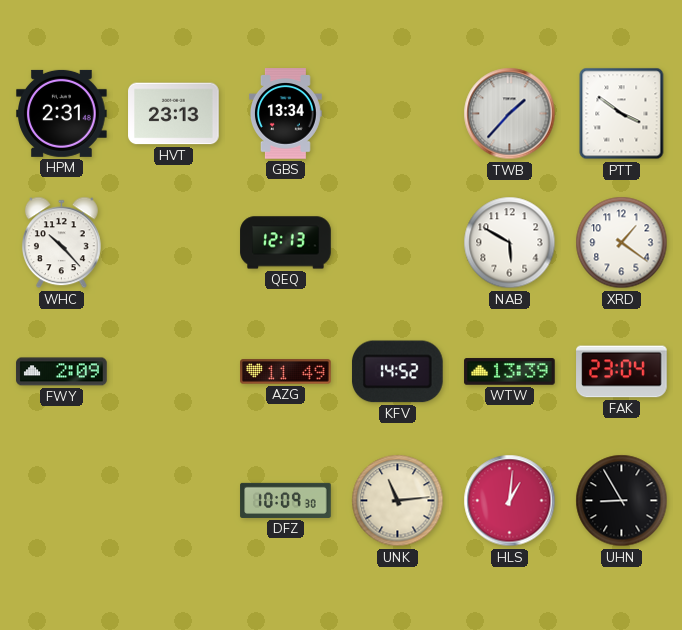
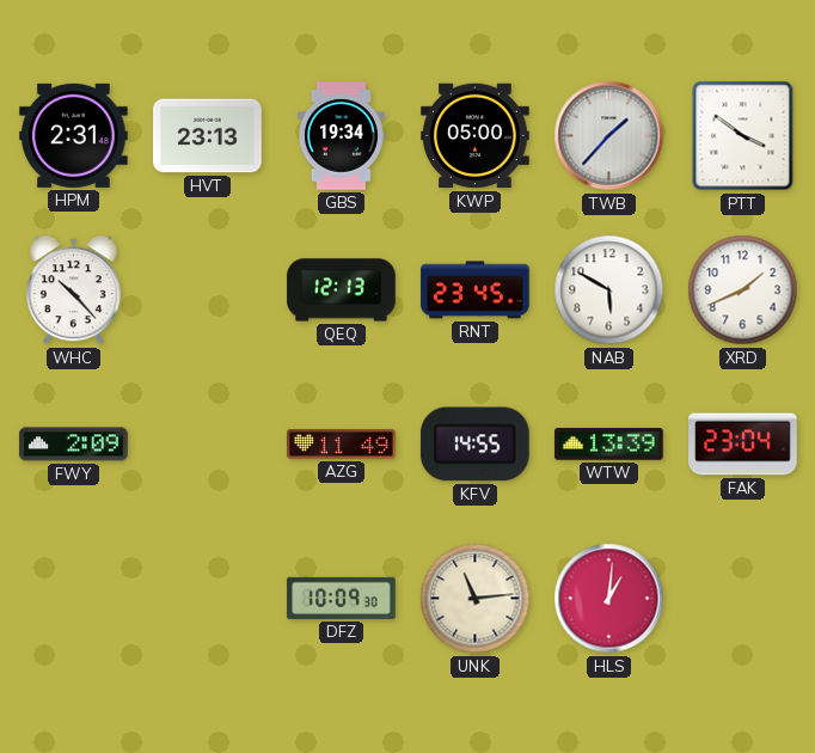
GBS: 13:34 -> 19:34 (341, 136)
KWP: none -> 05:00 (476, 136)
RNT: none -> 23:45 (476, 290)
XRD: 1:21 -> 1:41 (743, 290)
KFV: 14:52 -> 14:55 (474, 445)
UHN: 8:55 -> none (622, 501)
